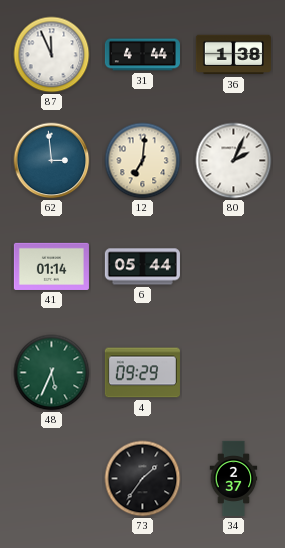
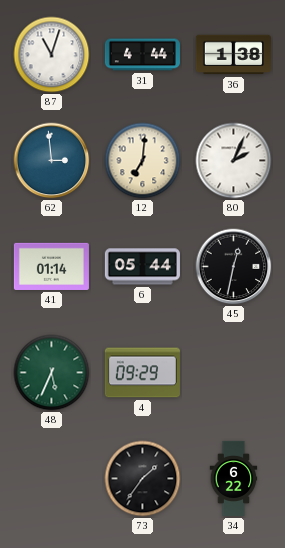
87: 11:56 -> 11:03 (52, 55)
45: none -> 12:32 (234, 267)
34: 2:37 -> 6:22 (234, 478)
